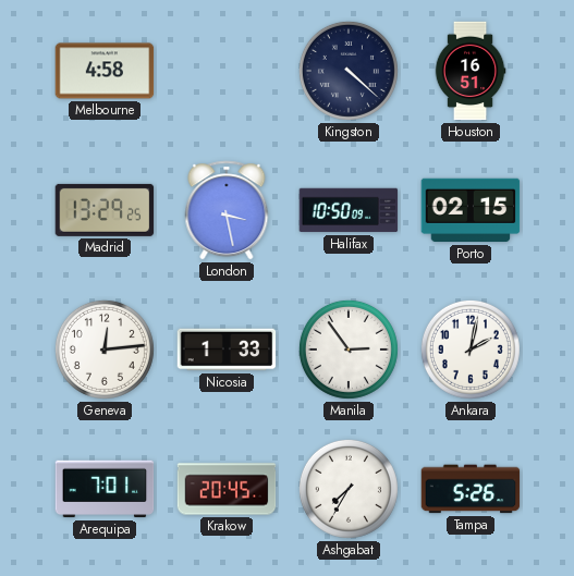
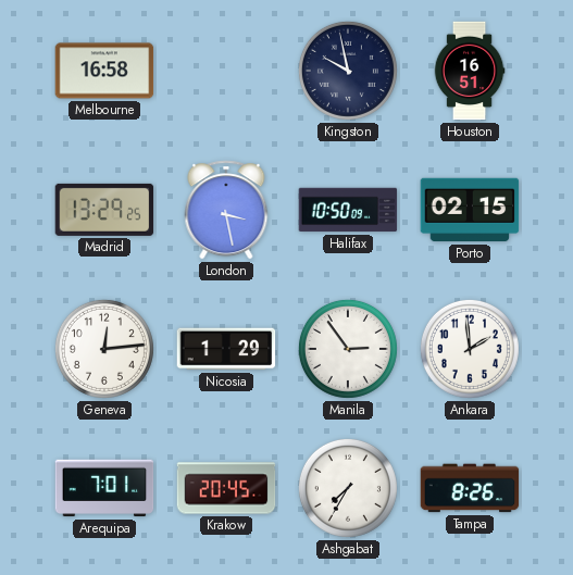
Melbourne: 4:58 -> 16:58 (104, 71)
Kingston: 4:22 -> 9:58 (348, 71)
Nicosia: 1:33 -> 1:29 (226, 349)
Ankara: 2:02 -> 1:59 (470, 349)
Tampa: 5:26 -> 8:26 (470, 488)
